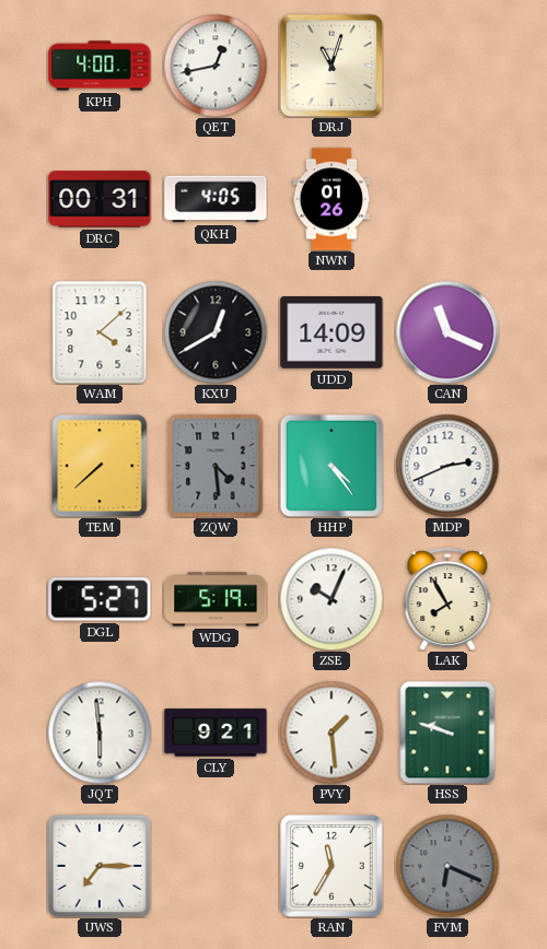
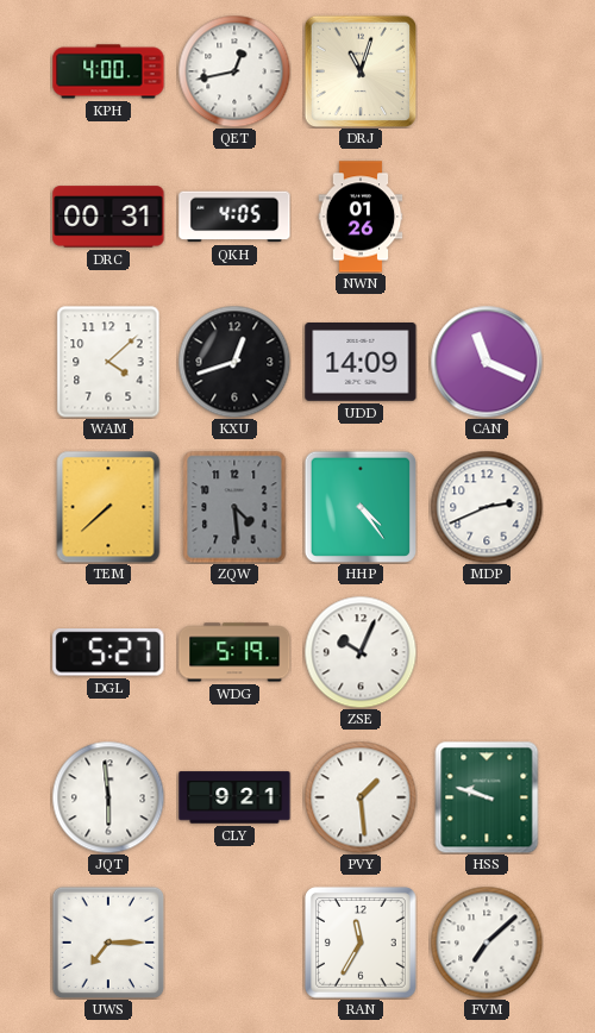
KXU: 12:40 -> 12:42 (234, 362)
LAK: 7:55 -> none (447, 599)
FVM: 6:19 -> 7:08 (487, 943)
FVM dial: grey -> white (487, 943)
